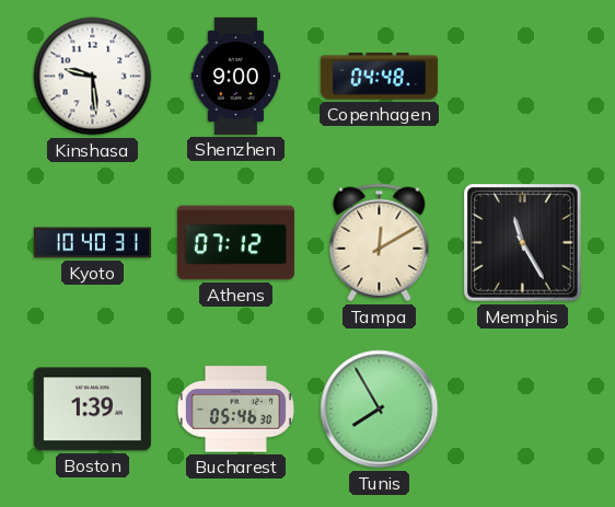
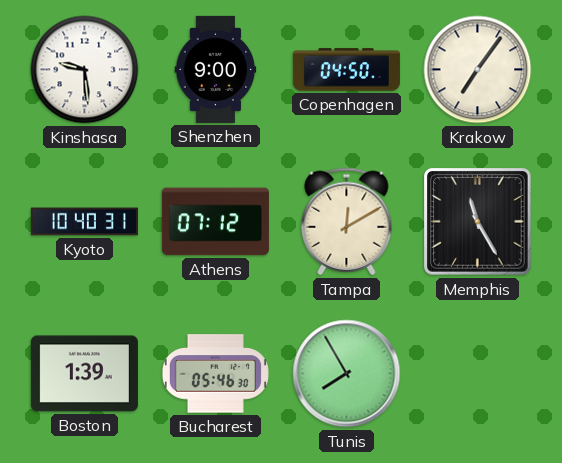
Copenhagen: 04:48 -> 04:50 (346, 70)
Krakow: none -> 7:06 (478, 70)
